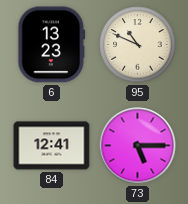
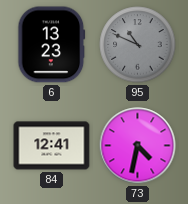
95 dial: cream -> grey (138, 45)
73: 5:15 -> 4:32 (138, 146)
